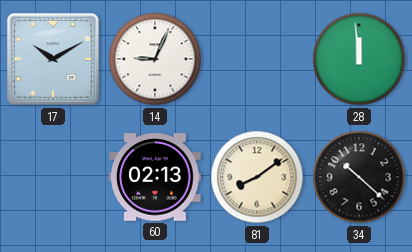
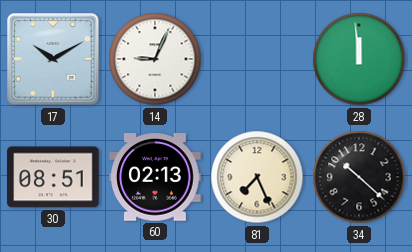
30: none -> 08:51 (53, 177)
81: 8:09 -> 7:26 (257, 177)
